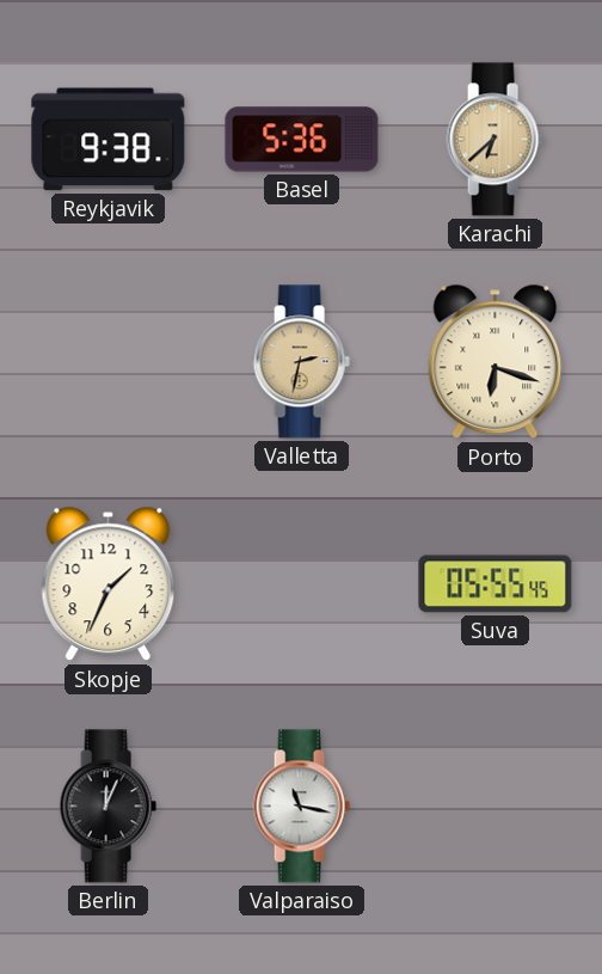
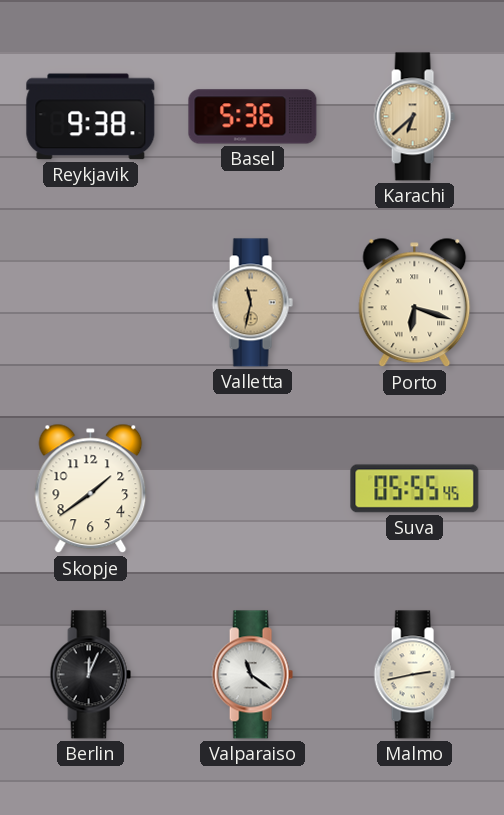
Valletta: 2:32 -> 11:32 (252, 303)
Skopje: 1:34 -> 1:39 (91, 489)
Valparaiso: 11:17 -> 11:21 (252, 675)
Malmo: none -> 2:43 (414, 675)
